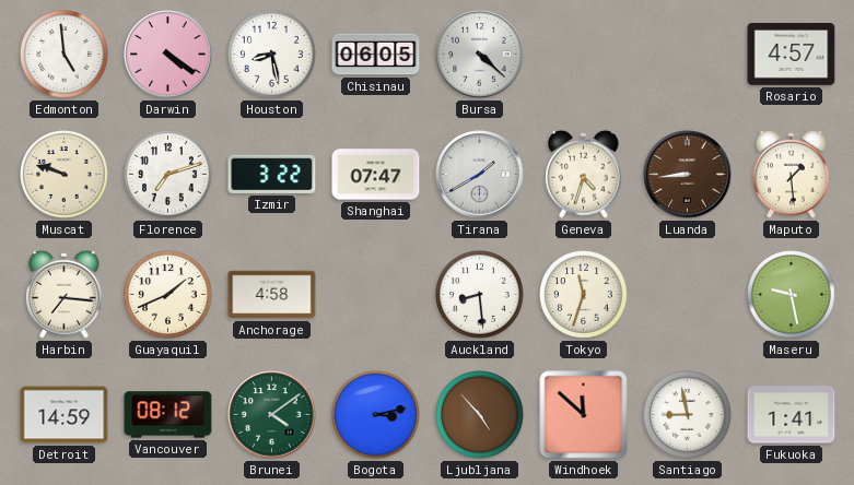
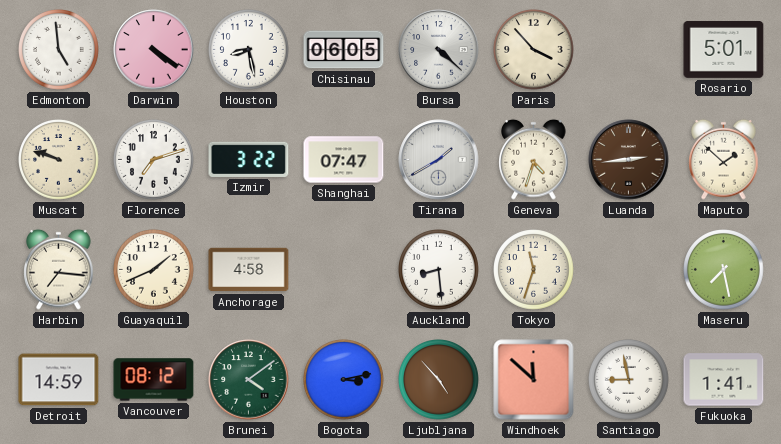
Paris: none -> 3:53 (534, 50)
Rosario: 4:57 -> 5:01 (724, 49)
Luanda: 8:44 -> 2:44 (629, 160)
Maputo: 1:29 -> 1:52 (724, 159)
Maseru: 9:28 -> 7:28 (724, 270)
